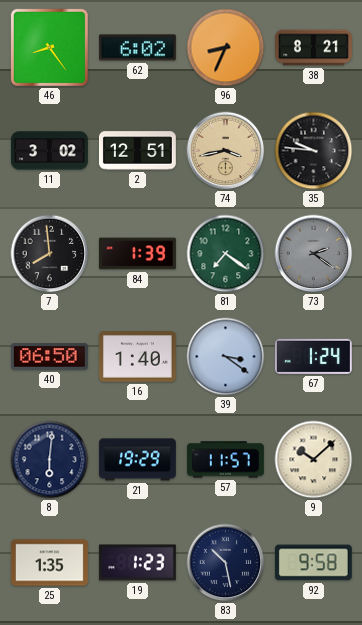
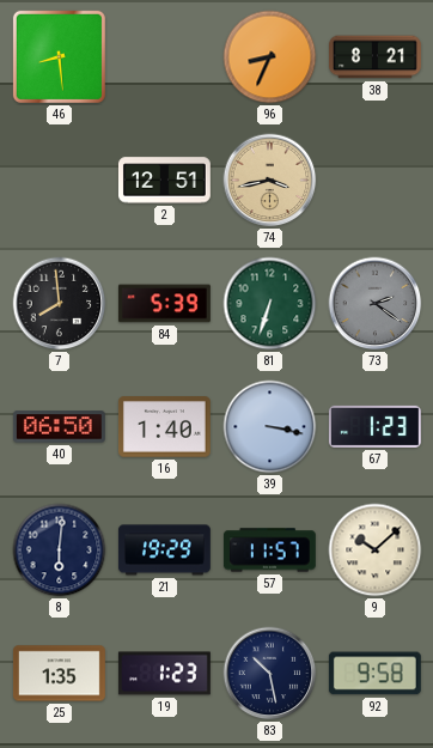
46: 8:24 -> 8:29 (59, 56)
62: 6:02 -> none (137, 48)
11: 3:02 -> none (49, 151)
35: 9:46 -> none (314, 151)
84: 1:39 -> 5:39 (164, 304)
81: 7:21 -> 6:33 (270, 304)
39: 3:21 -> 3:17 (270, 427)
67: 1:24 -> 1:23 (374, 426)
